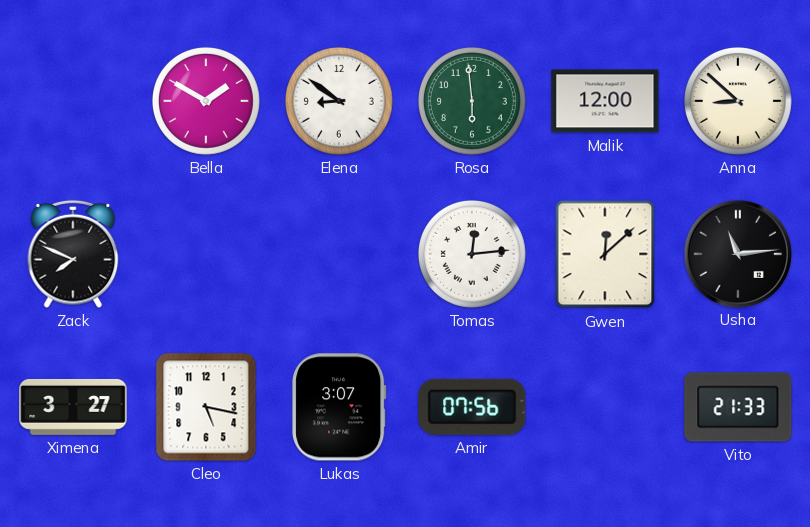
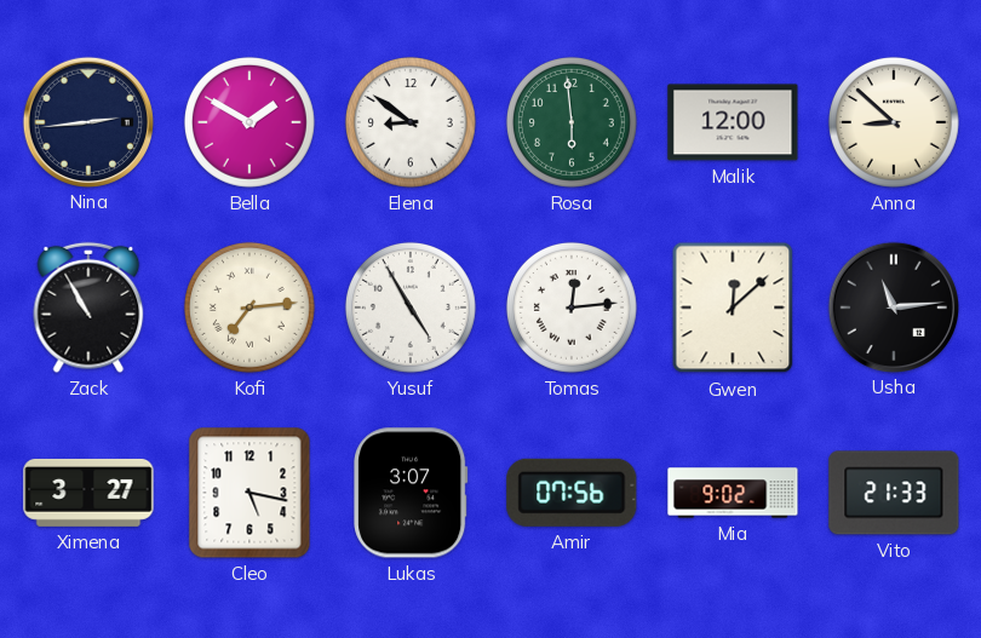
Nina: none -> 2:44 (87, 121)
Zack: 7:49 -> 10:55 (88, 307)
Kofi: none -> 7:14 (249, 307)
Yusuf: none -> 4:55 (411, 307)
Mia: none -> 9:02 (733, 493)
